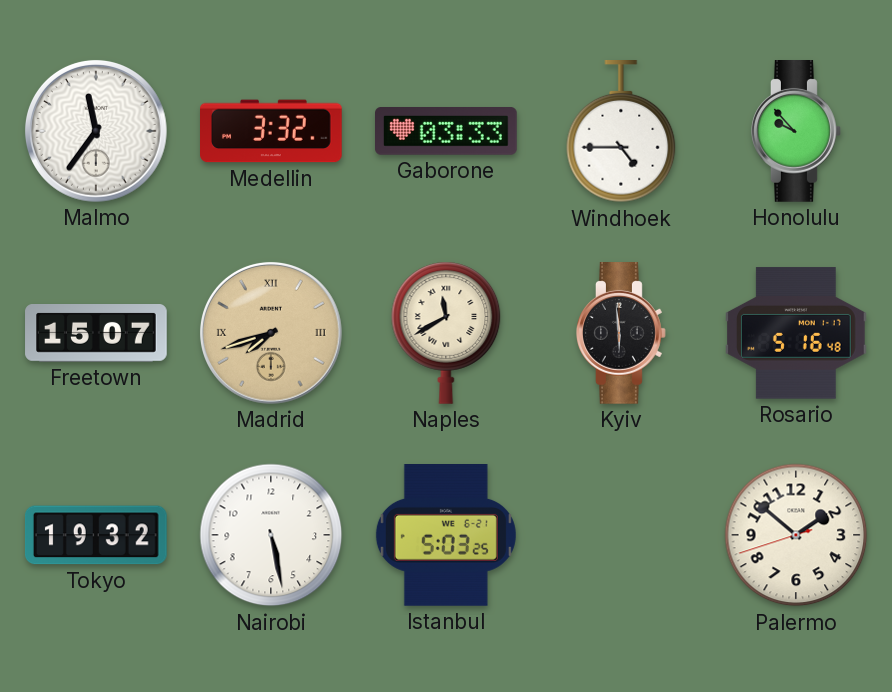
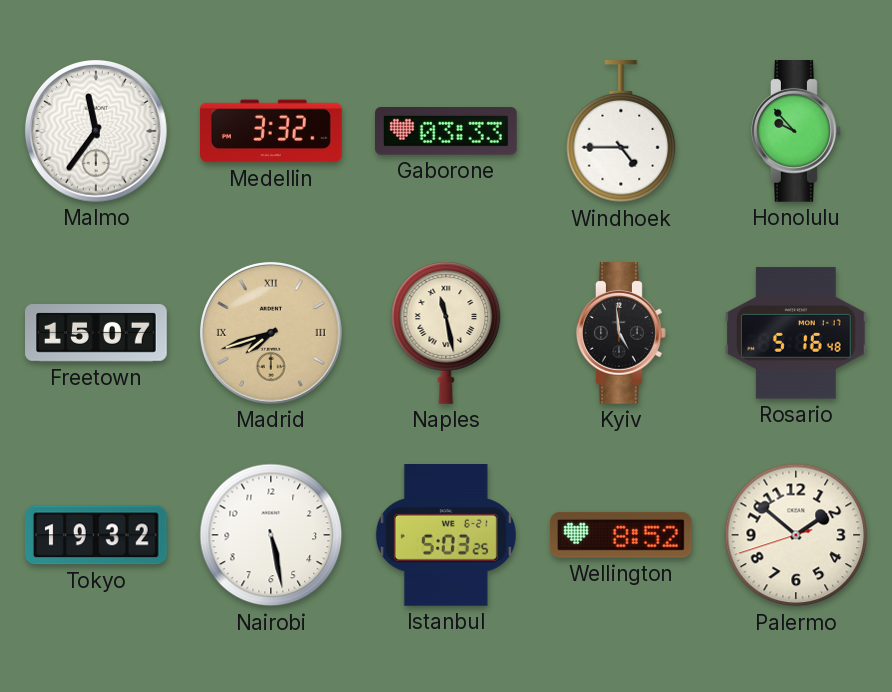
Naples: 11:40 -> 11:28 (446, 333)
Kyiv: 5:59 -> 4:59 (621, 334)
Wellington: none -> 8:52 (621, 535)
